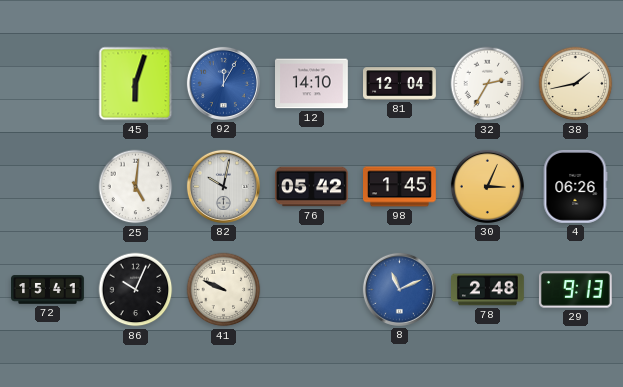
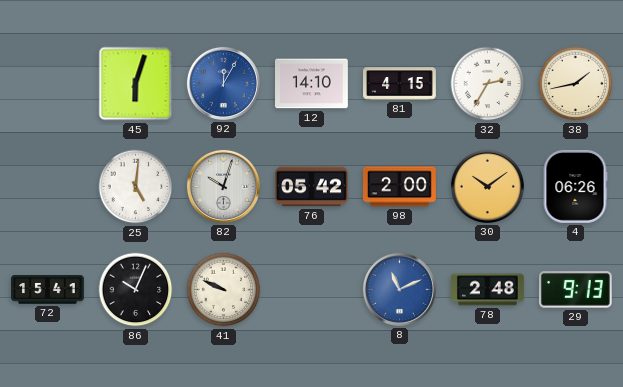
81: 12:04 -> 4:15 (400, 84)
82: 10:02 -> 10:03 (223, 186)
98: 1:45 -> 2:00 (400, 187)
30: 3:04 -> 10:09 (487, 186)
